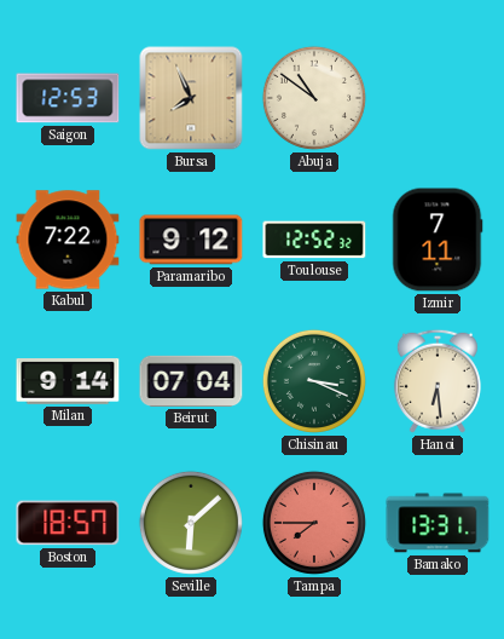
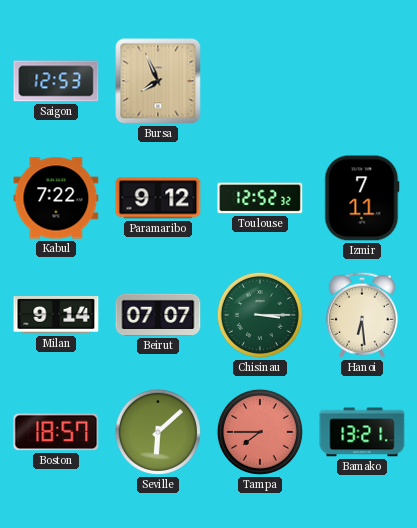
Abuja: 10:51 -> none (314, 98)
Beirut: 07:04 -> 07:07 (158, 315)
Chisinau: 3:19 -> 3:15 (260, 315)
Bamako: 13:31 -> 13:21 (362, 432)
